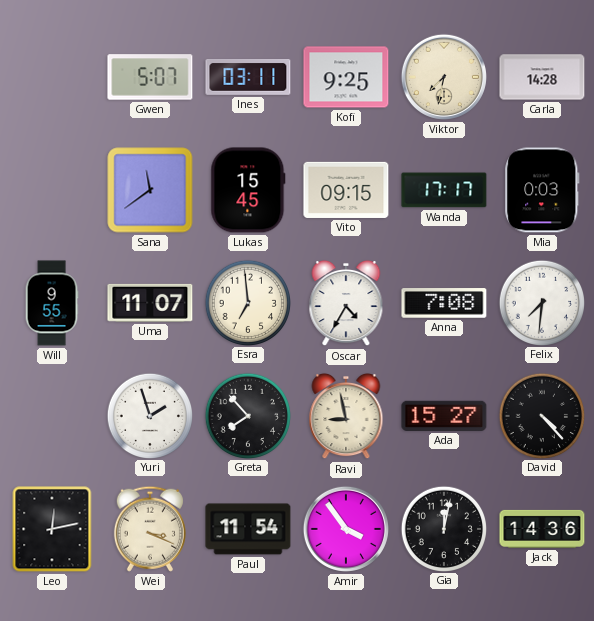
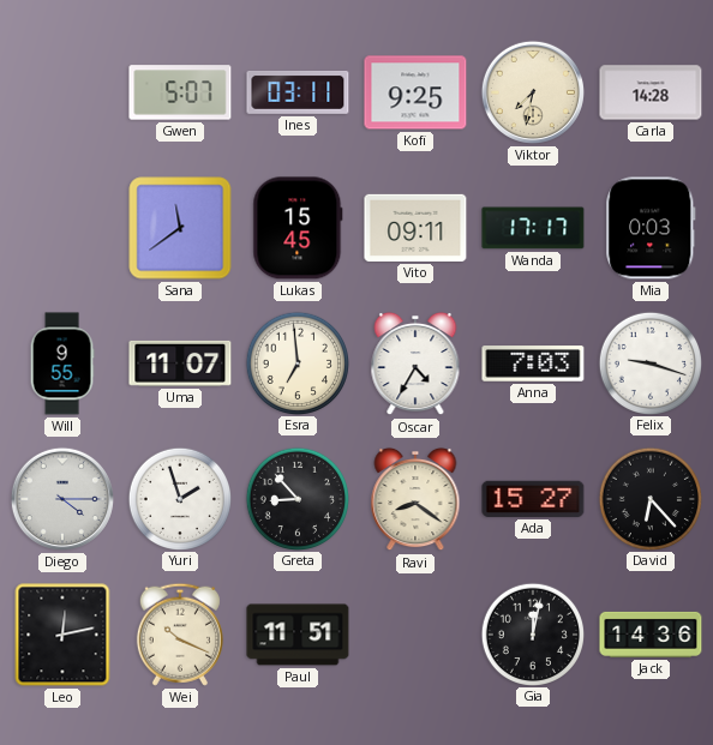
Vito: 09:15 -> 09:11 (415, 228)
Anna: 7:08 -> 7:03 (533, 364)
Felix: 7:31 -> 9:18 (649, 362)
Diego: none -> 4:15 (62, 499)
Greta: 7:53 -> 8:53 (296, 498)
Ravi: 8:58 -> 8:21 (415, 499)
David: 4:23 -> 6:23 (649, 498)
Wei: 3:19 -> 10:19 (180, 635)
Paul: 11:54 -> 11:51 (298, 635)
Amir: 3:54 -> none (346, 529)
